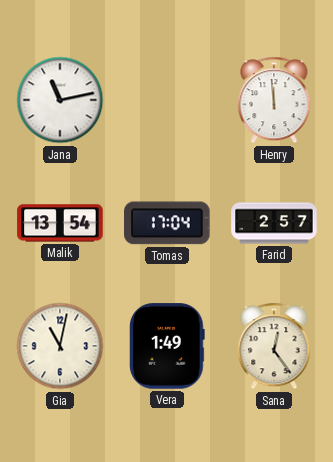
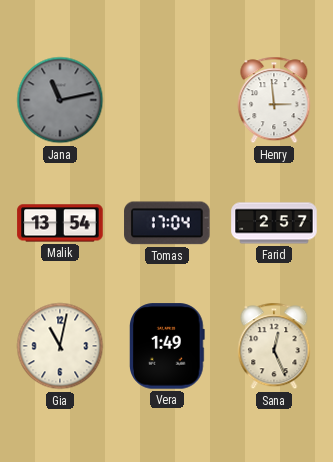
Jana dial: white -> grey (60, 100)
Henry: 11:59 -> 2:59 (274, 100)
Sana: 12:24 -> 12:26 (274, 346)
